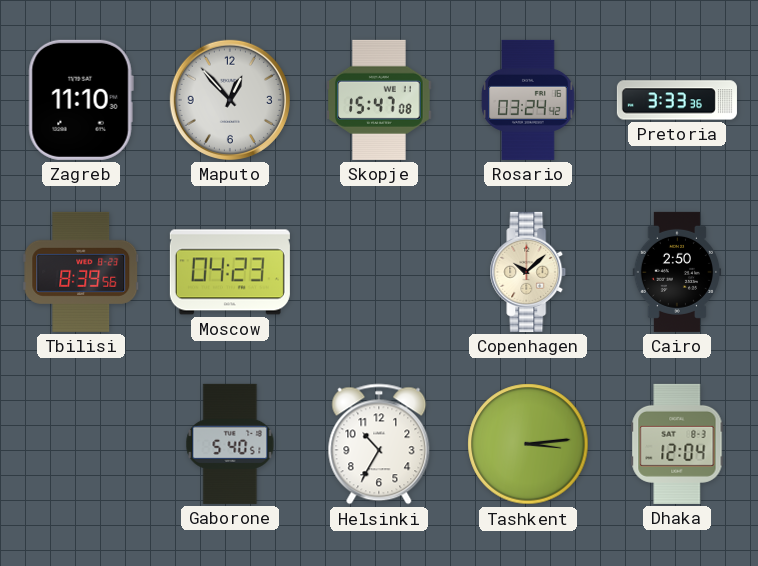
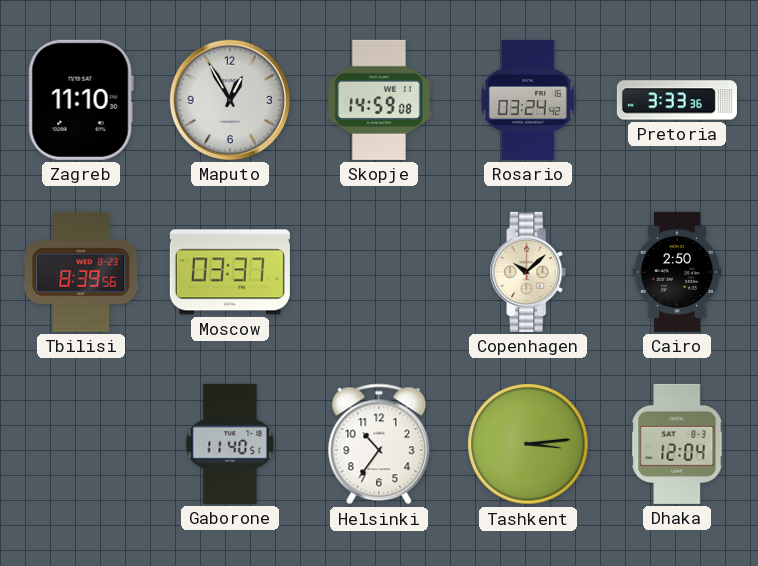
Maputo: 12:53 -> 12:55 (230, 100)
Skopje: 15:47 -> 14:59 (379, 100)
Moscow: 04:23 -> 03:37 (230, 272)
Gaborone: 5:40 -> 11:40 (230, 444)
Helsinki: 10:35 -> 10:36 (379, 444)
